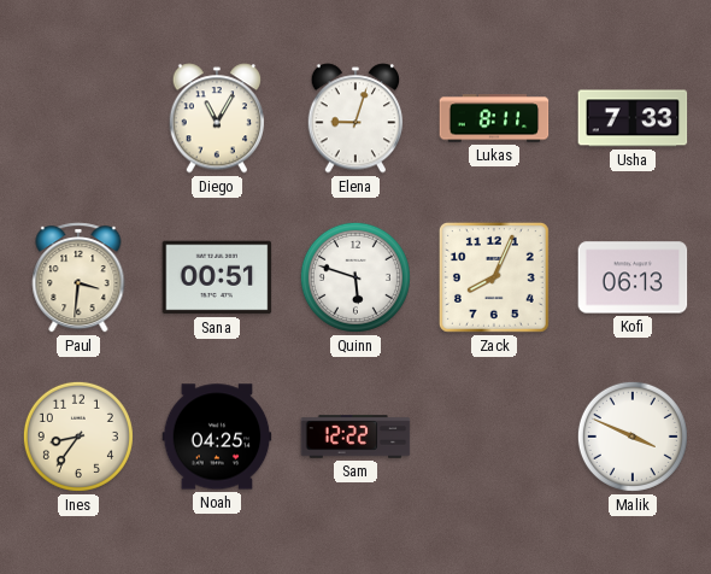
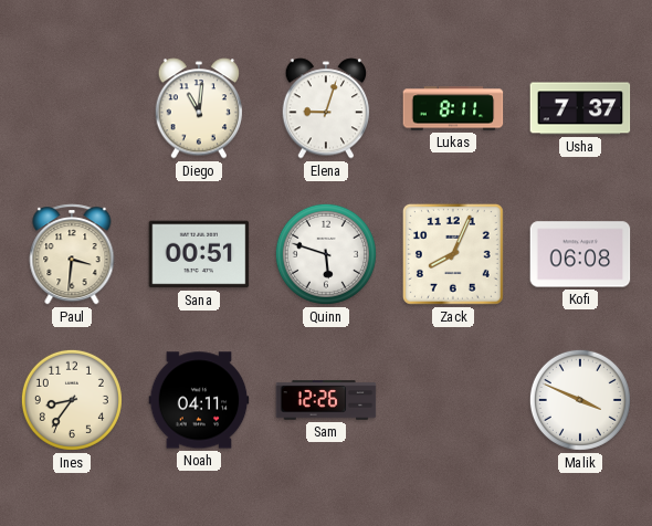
Diego: 11:05 -> 11:01 (199, 108)
Usha: 7:33 -> 7:37 (580, 108)
Kofi: 06:13 -> 06:08 (580, 254)
Noah: 04:25 -> 04:11 (199, 400)
Sam: 12:22 -> 12:26 (326, 400)
